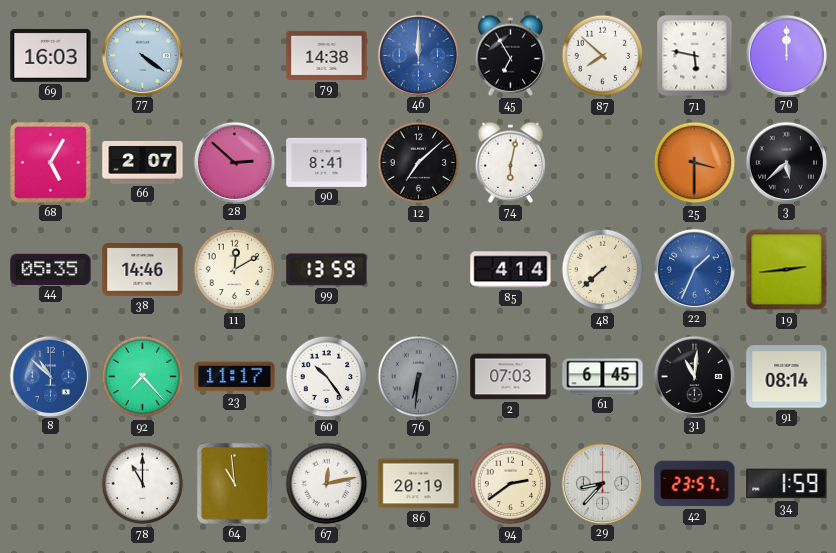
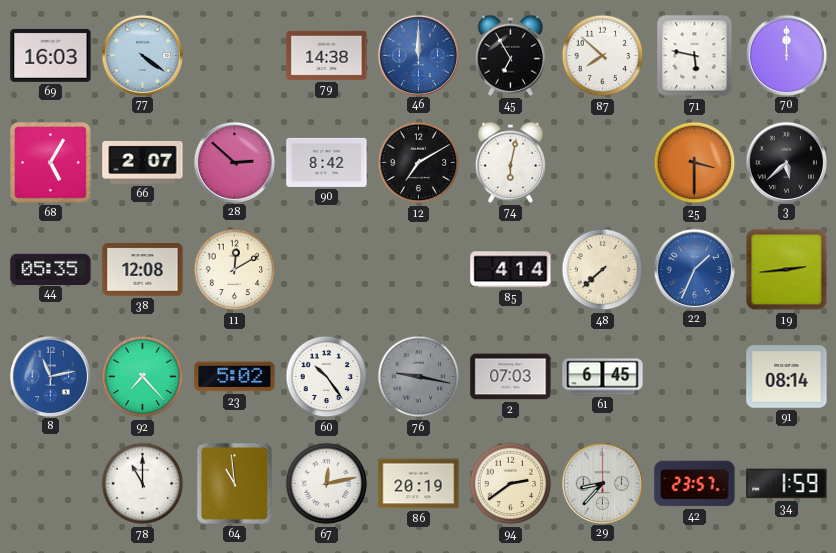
90: 8:41 -> 8:42 (327, 162)
12: 7:08 -> 7:10 (419, 163)
38: 14:46 -> 12:08 (143, 270)
99: 13:59 -> none (327, 270)
8: 10:52 -> 11:13 (50, 376)
23: 11:17 -> 5:02 (235, 377)
76: 6:31 -> 9:17 (419, 377)
31: 11:01 -> none (694, 376)
